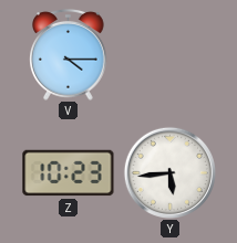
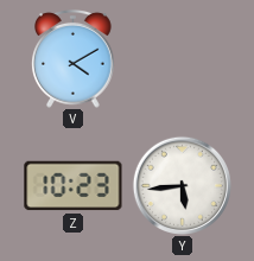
V: 4:15 -> 4:10 (74, 59)
